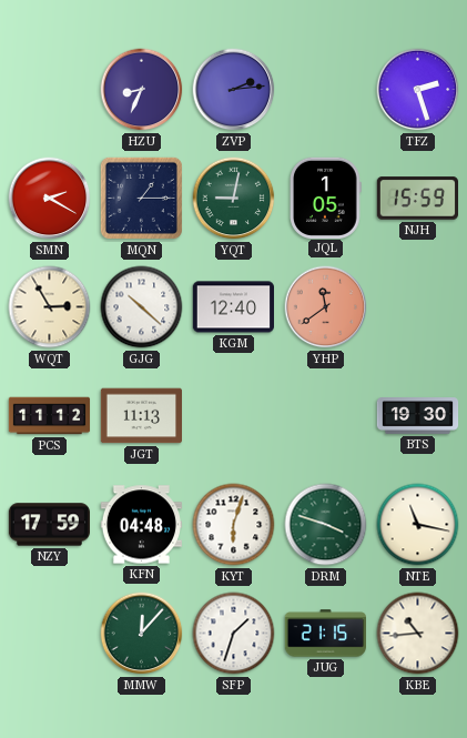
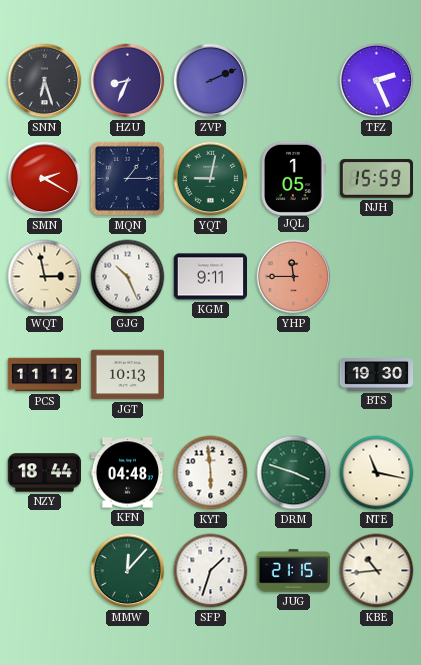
SNN: none -> 6:27 (45, 81)
ZVP: 2:14 -> 2:11 (211, 81)
TFZ: 2:27 -> 2:26 (377, 81)
WQT: 2:55 -> 2:58 (45, 277)
GJG: 10:22 -> 10:26 (128, 277)
KGM: 12:40 -> 9:11 (210, 277)
YHP: 11:39 -> 11:45 (294, 277)
JGT: 11:13 -> 10:13 (127, 375)
NZY: 17:59 -> 18:44 (44, 473)
KYT: 6:03 -> 5:59 (211, 473)
